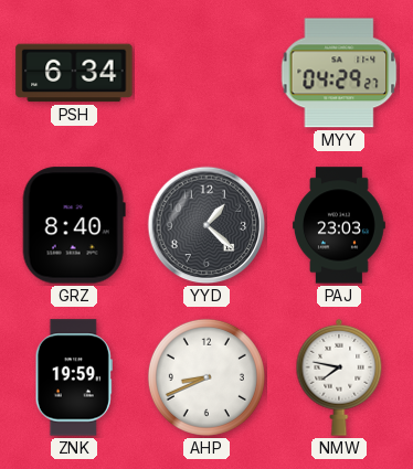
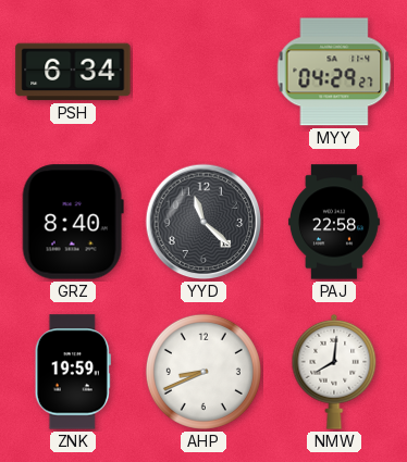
YYD: 1:22 -> 11:22 (203, 222)
PAJ: 23:03 -> 22:58 (334, 222)
NMW: 7:47 -> 8:01 (334, 372)
